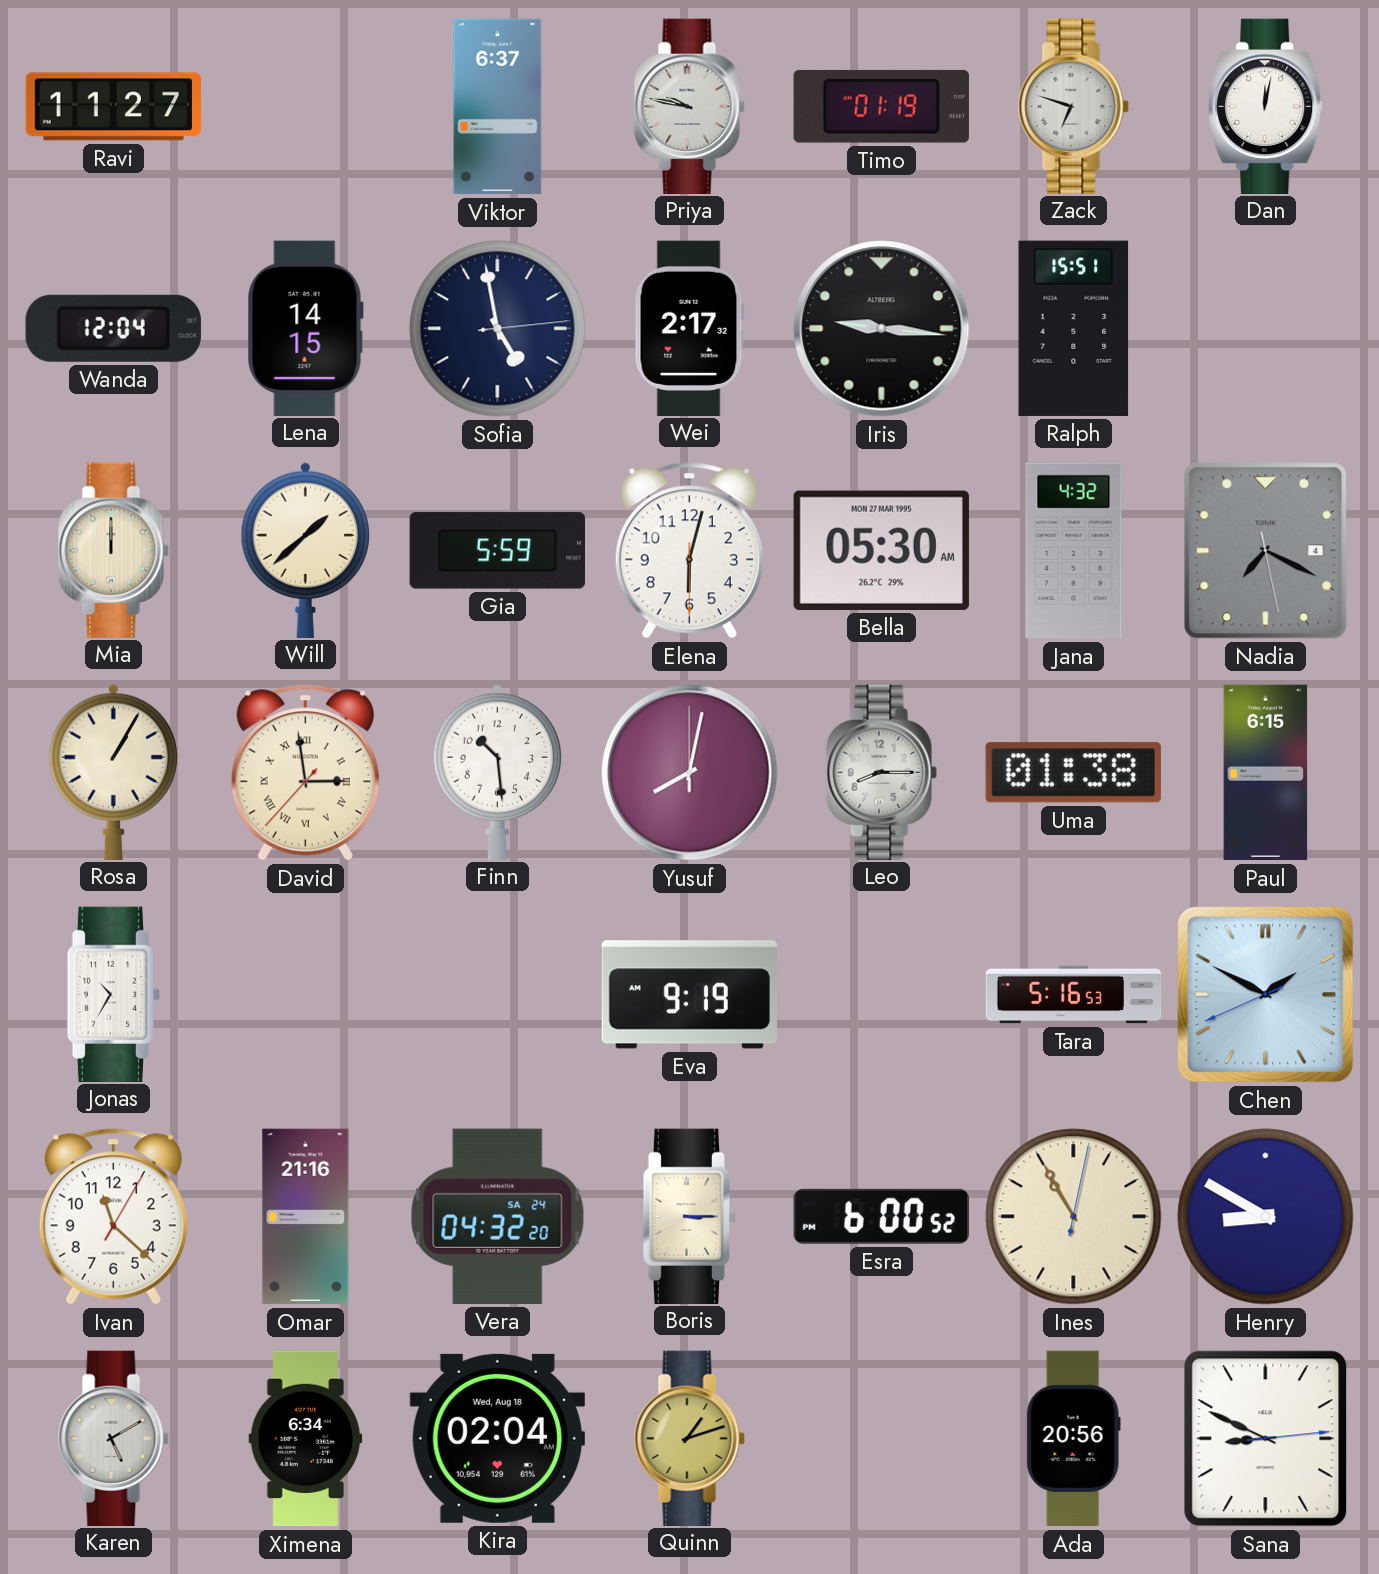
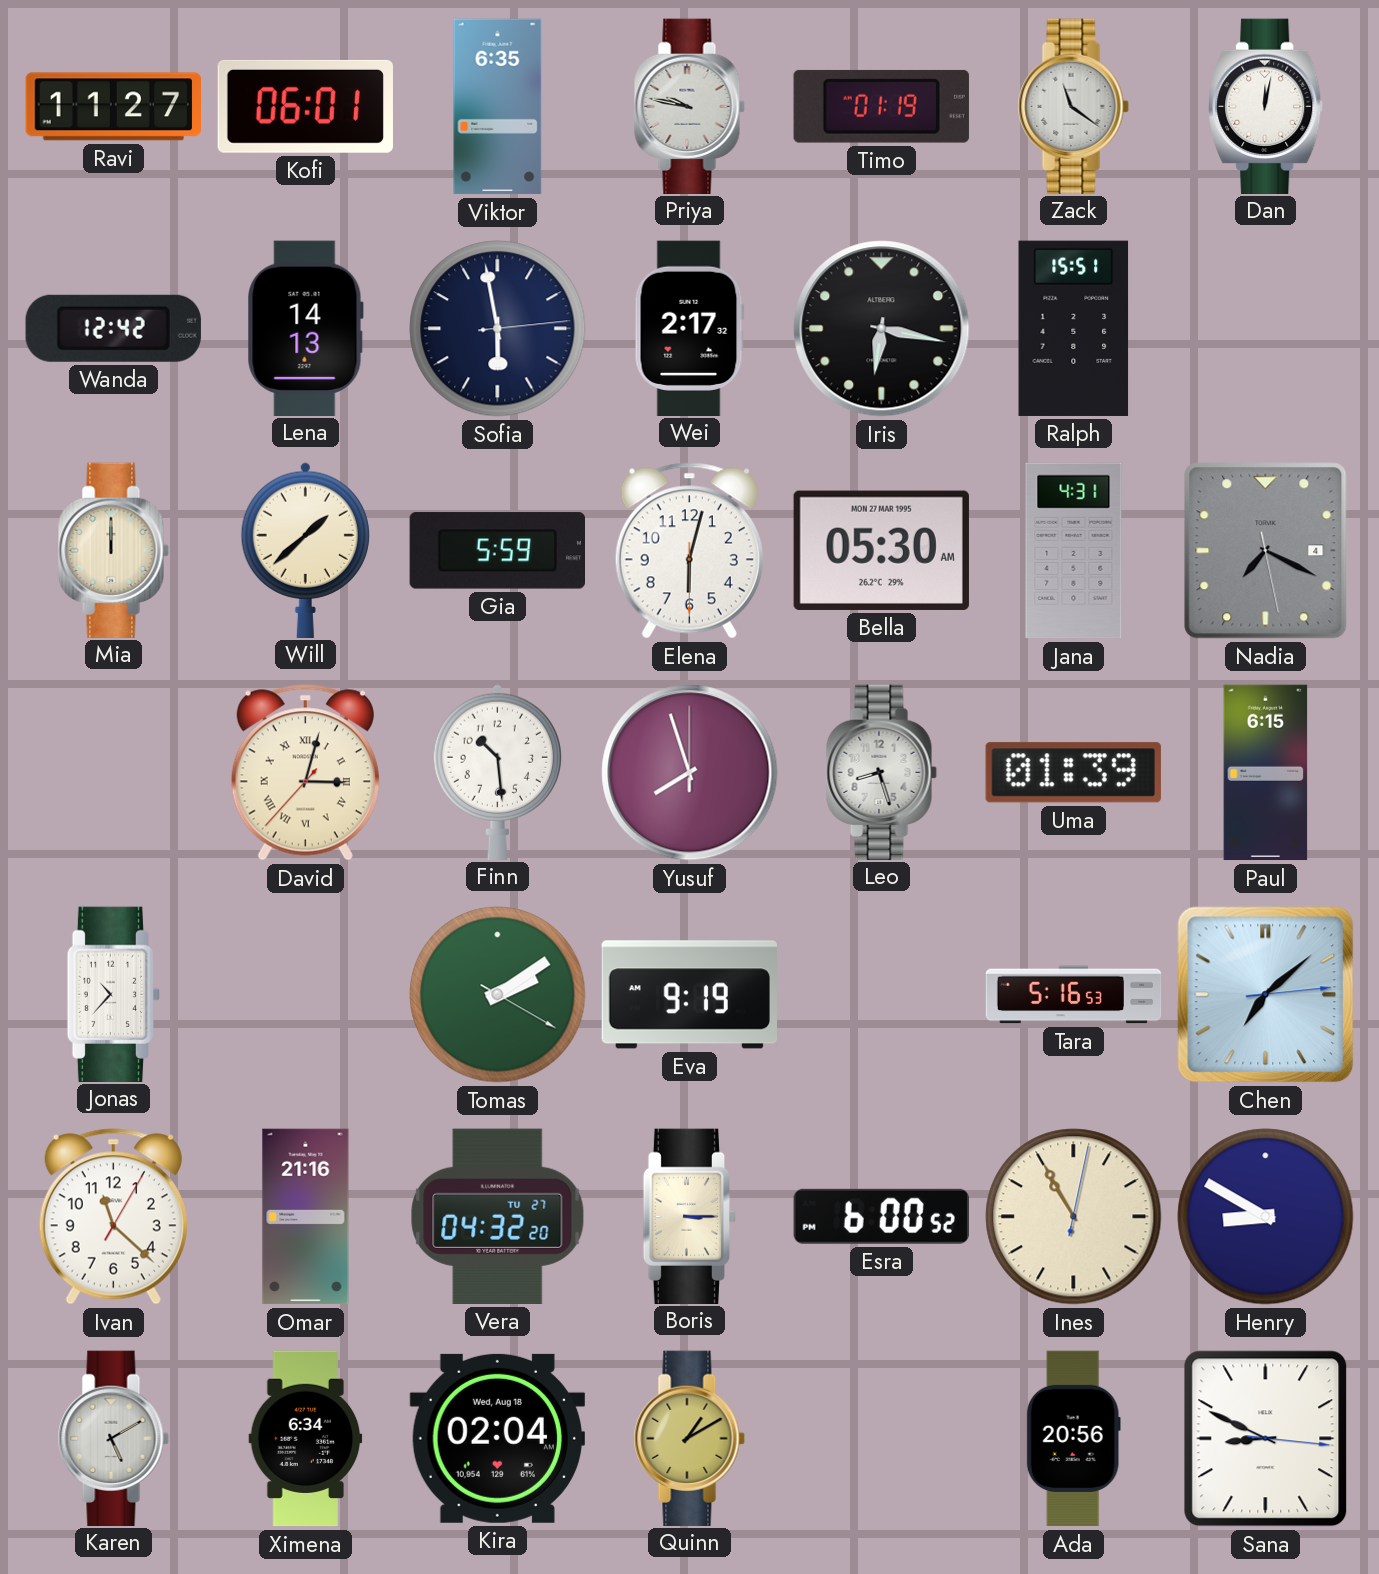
Kofi: none -> 06:01 (305, 106)
Viktor: 6:37 -> 6:35 (498, 107)
Zack: 6:48 -> 11:21 (1073, 106)
Wanda: 12:04 -> 12:42 (113, 328)
Lena: 14:15 -> 14:13 (305, 328)
Sofia: 4:58 -> 5:58 (498, 329)
Iris: 9:16 -> 6:17 (882, 329)
Jana: 4:32 -> 4:31 (1074, 551)
Rosa: 1:05 -> none (113, 772)
David: 2:58 -> 3:02 (305, 773)
Yusuf: 8:02 -> 7:57 (690, 773)
Leo: 8:15 -> 8:27 (881, 772)
Uma: 01:38 -> 01:39 (1073, 773)
Jonas: 10:35 -> 10:37 (114, 994)
Tomas: none -> 2:09 (498, 995)
Chen: 1:49 -> 7:08 (1266, 995)
Vera date: SA 24 -> TU 27 (498, 1216)
Quinn: 1:12 -> 1:10 (689, 1438)
Sana: 8:49:14 -> 8:49:16 (1266, 1439)
